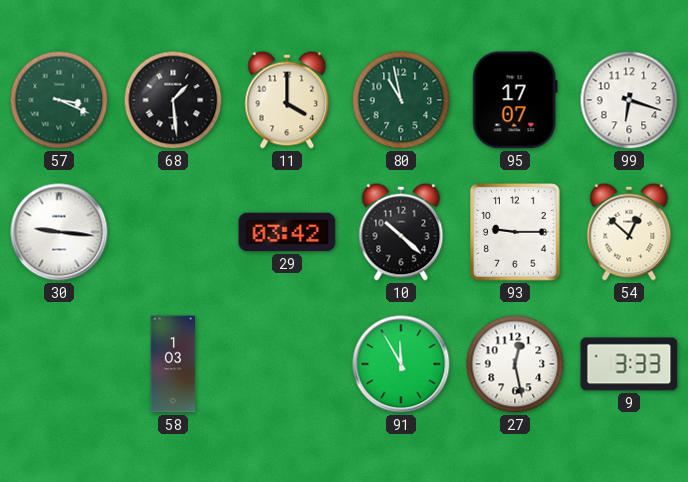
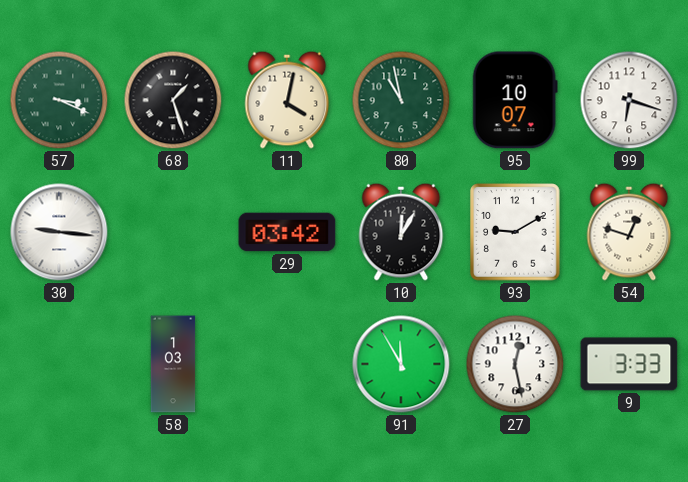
68: 1:29 -> 1:27 (173, 100)
11: 4:00 -> 4:02 (287, 100)
95: 17:07 -> 10:07 (515, 100)
10: 10:22 -> 12:05 (401, 232)
93: 9:15 -> 9:10 (515, 232)
54: 12:52 -> 12:48 (629, 232)
